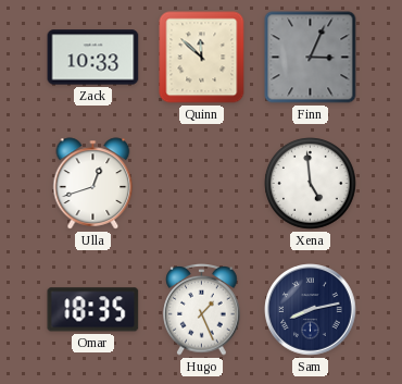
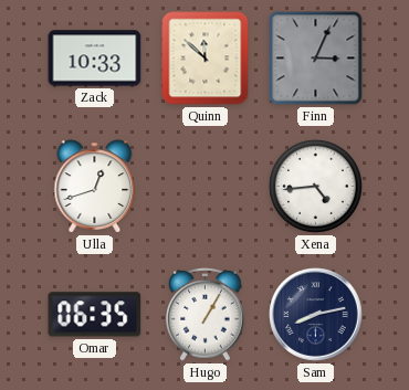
Xena: 4:59 -> 4:44 (316, 187)
Omar: 18:35 -> 06:35 (95, 315)
Hugo: 1:26 -> 1:05 (206, 315)
